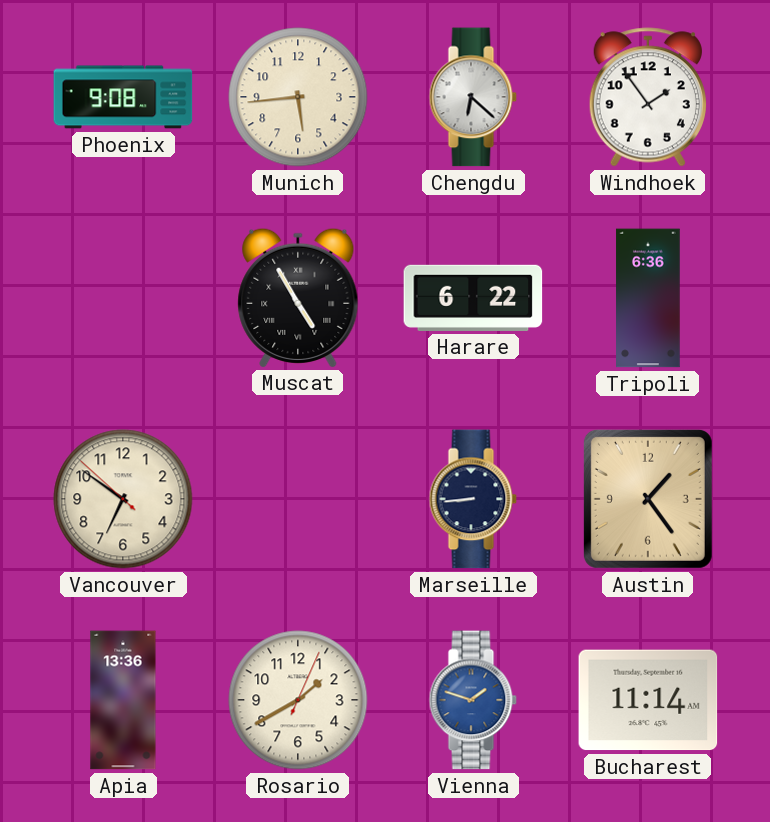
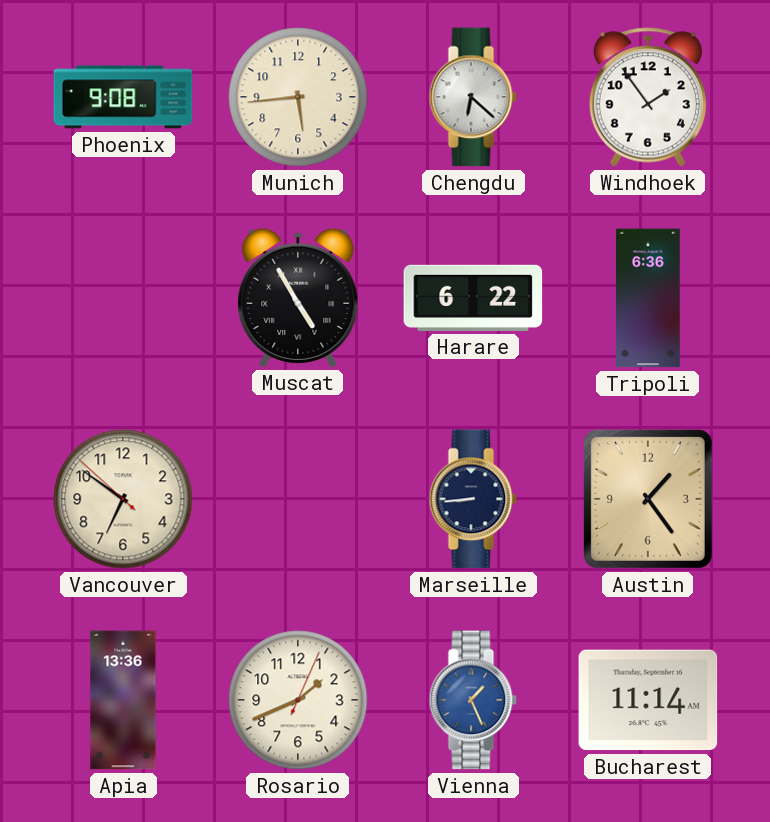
Rosario: 1:40 -> 1:41 (298, 700)
Vienna: 1:48 -> 1:26 (473, 700)
